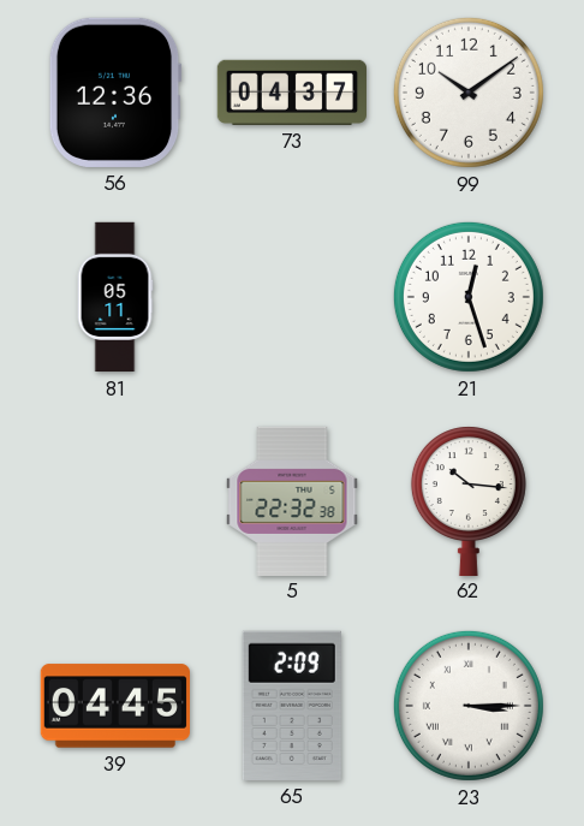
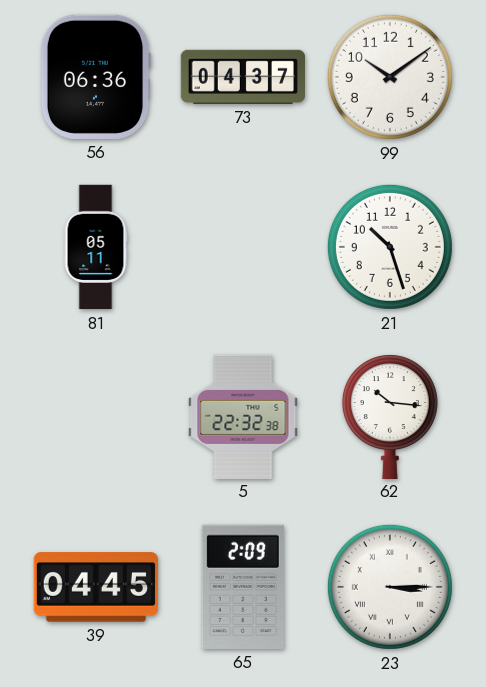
56: 12:36 -> 06:36 (96, 77)
21: 12:27 -> 10:27 (390, 247)
